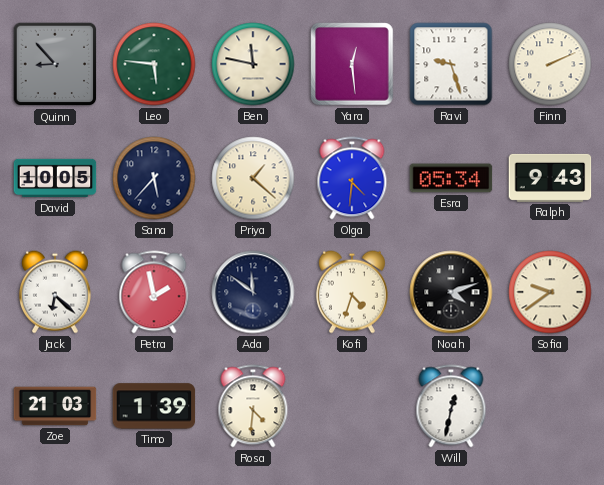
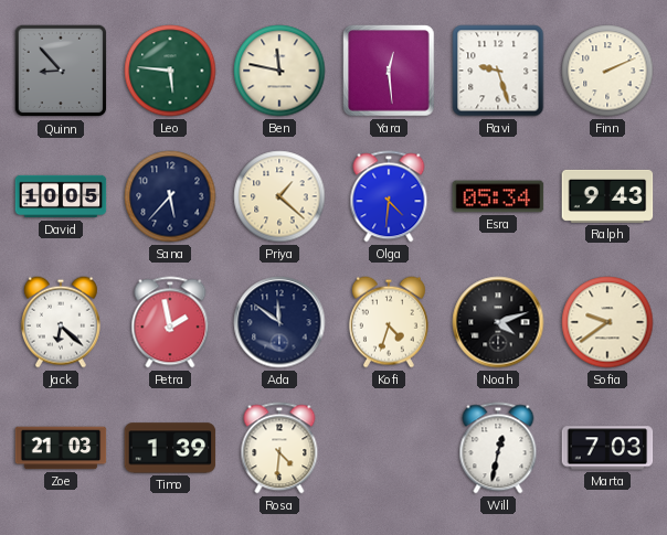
Marta: none -> 7:03 (607, 448)
